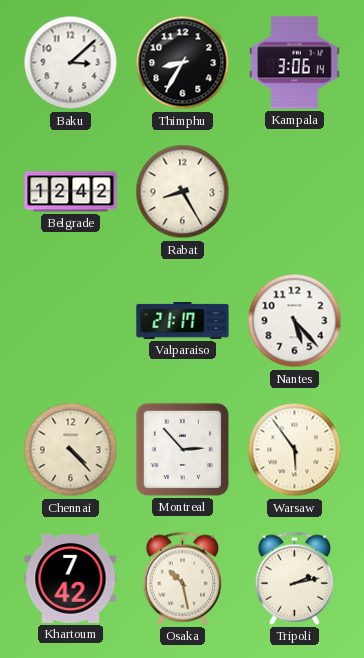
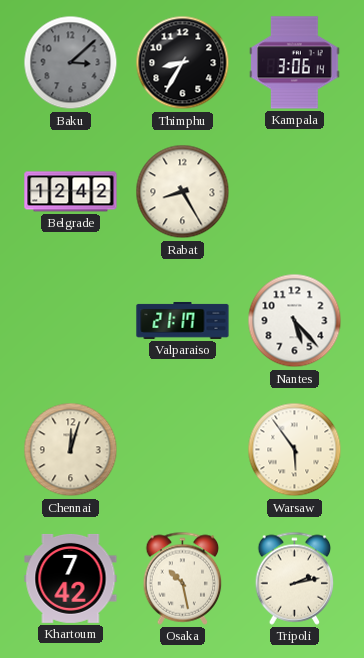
Baku dial: white -> grey (71, 63)
Chennai: 4:23 -> 12:03 (71, 450)
Montreal: 2:53 -> none (182, 449)
